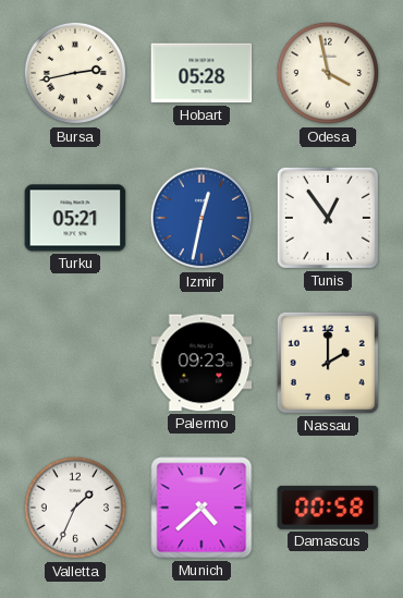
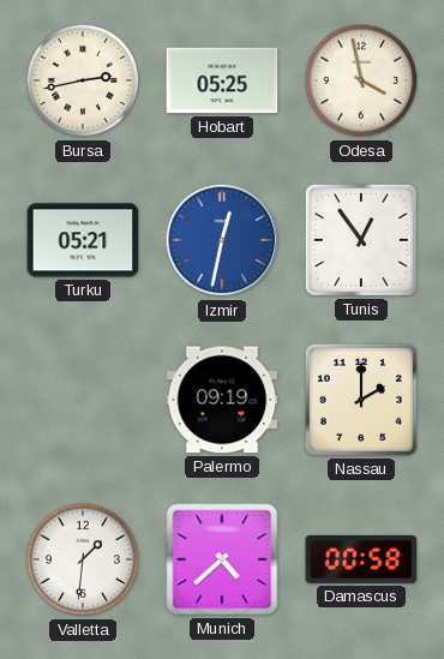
Hobart: 05:28 -> 05:25 (222, 80)
Palermo: 09:23 -> 09:19 (222, 400)
Valletta: 1:34 -> 1:31 (83, 559)
